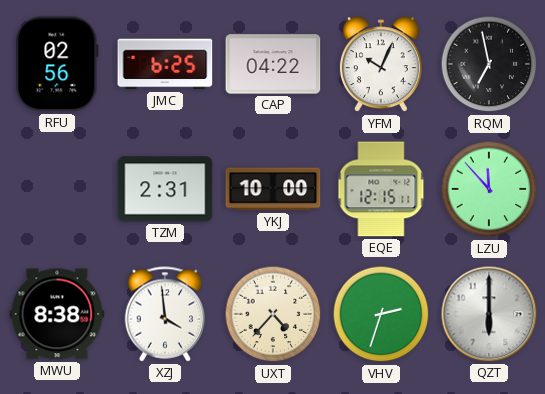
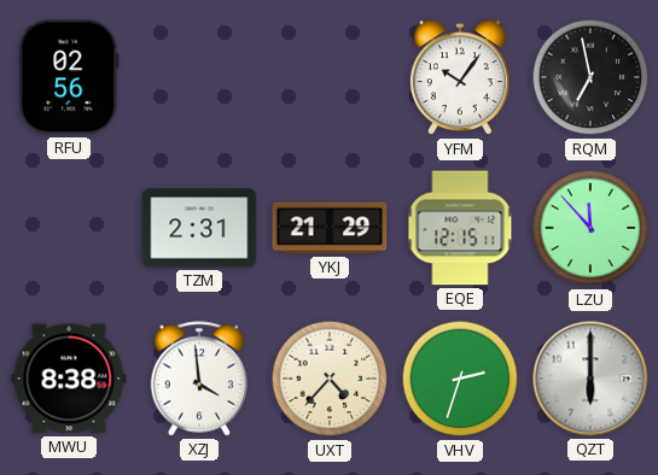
JMC: 6:25 -> none (165, 64)
CAP: 04:22 -> none (273, 64)
YFM: 10:04 -> 10:06 (460, 78)
YKJ: 10:00 -> 21:29 (330, 228)
